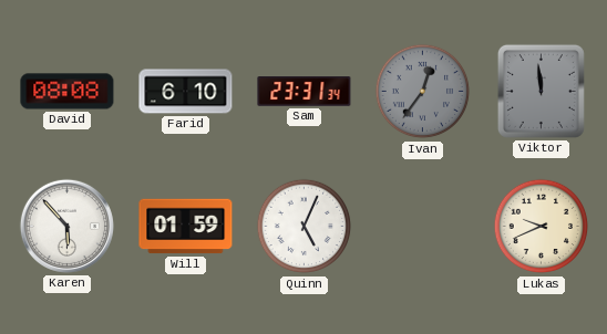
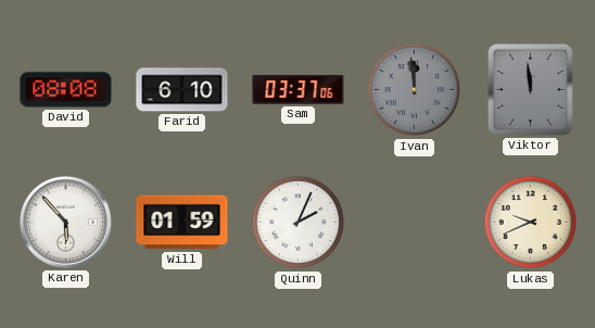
Sam: 23:31 -> 03:37 (299, 90)
Ivan: 12:36 -> 11:59 (415, 90)
Quinn: 5:04 -> 2:04 (299, 223)
